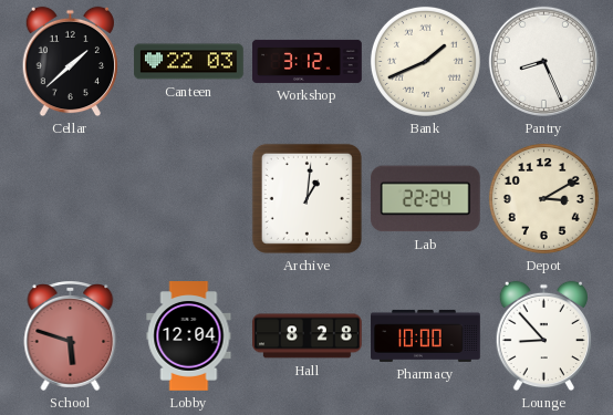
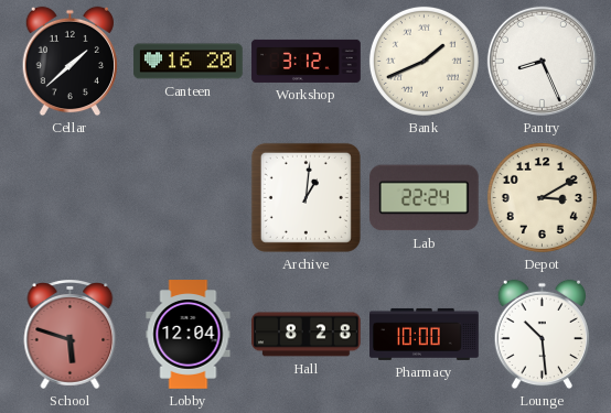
Canteen: 22:03 -> 16:20 (189, 62)
Lounge: 8:53 -> 10:29 (542, 335)
